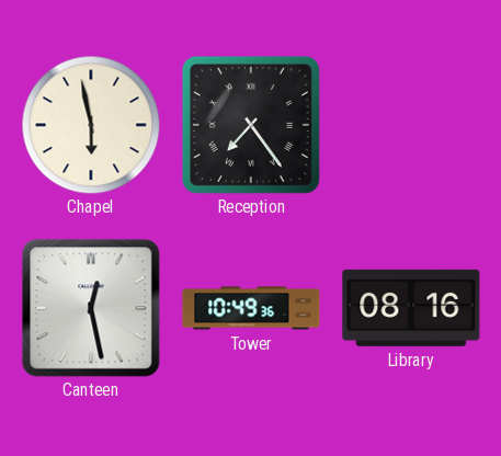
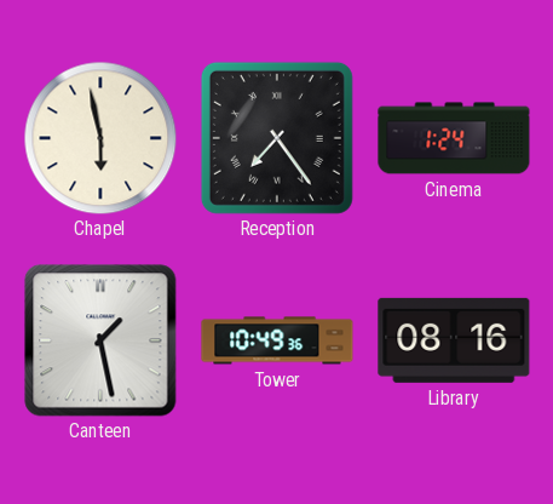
Cinema: none -> 1:24 (454, 138)
Canteen: 12:28 -> 1:28 (100, 340)
